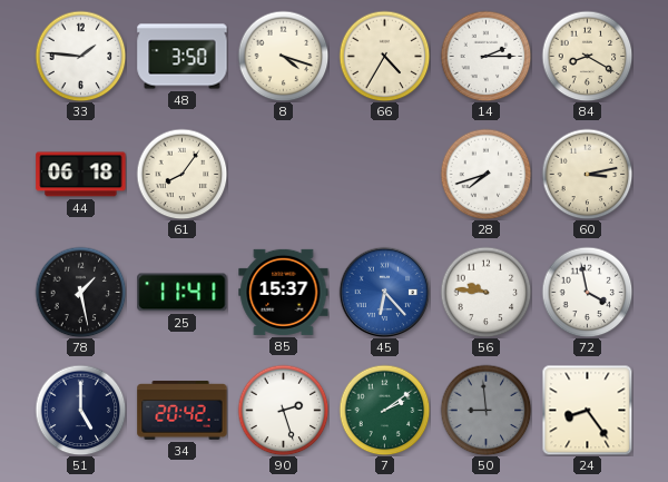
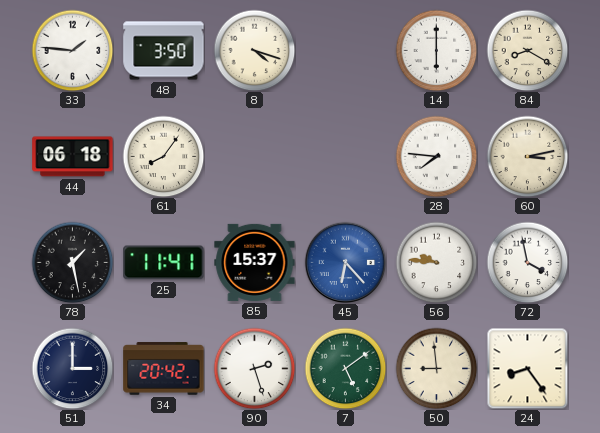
66: 4:35 -> none (384, 56)
14: 2:15 -> 6:00 (436, 50)
28: 7:42 -> 7:46 (436, 156)
51: 5:00 -> 3:00 (72, 368)
7: 2:09 -> 5:09 (345, 368)
50 dial: grey -> cream (436, 368)
